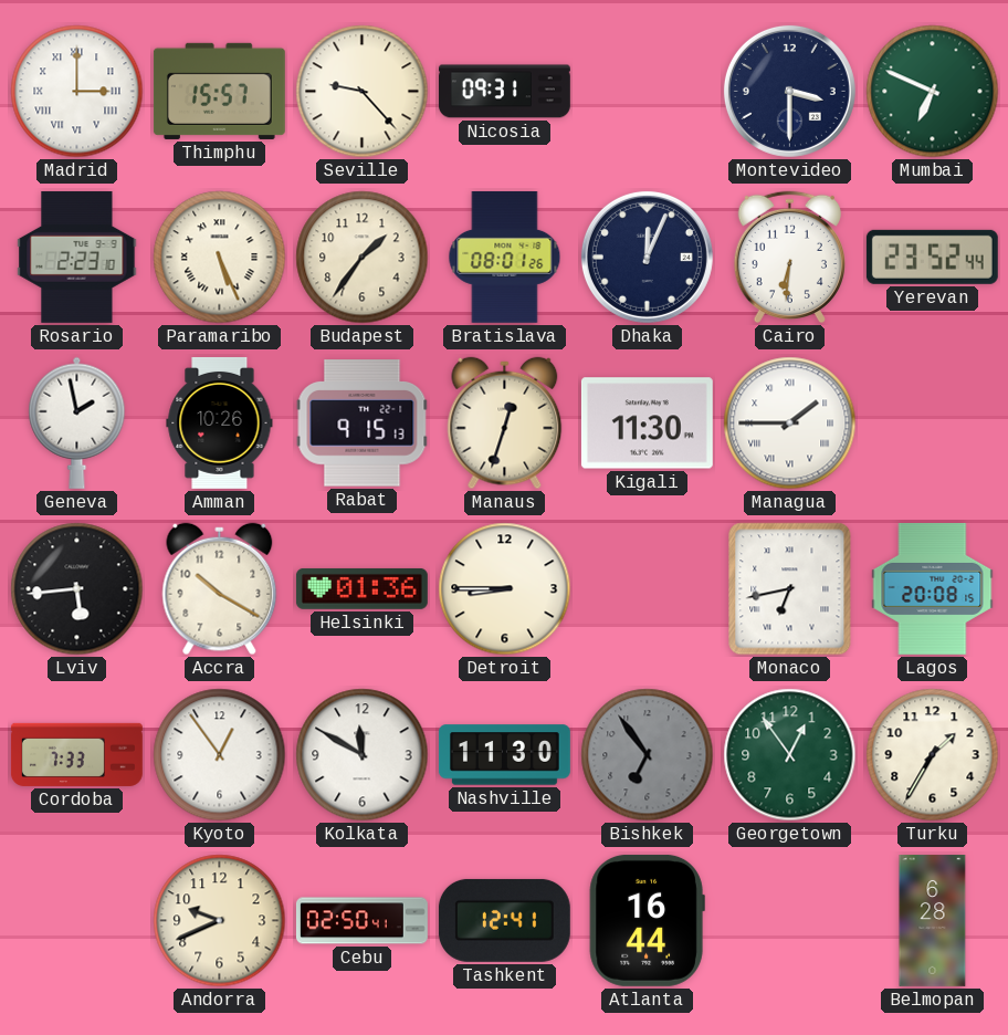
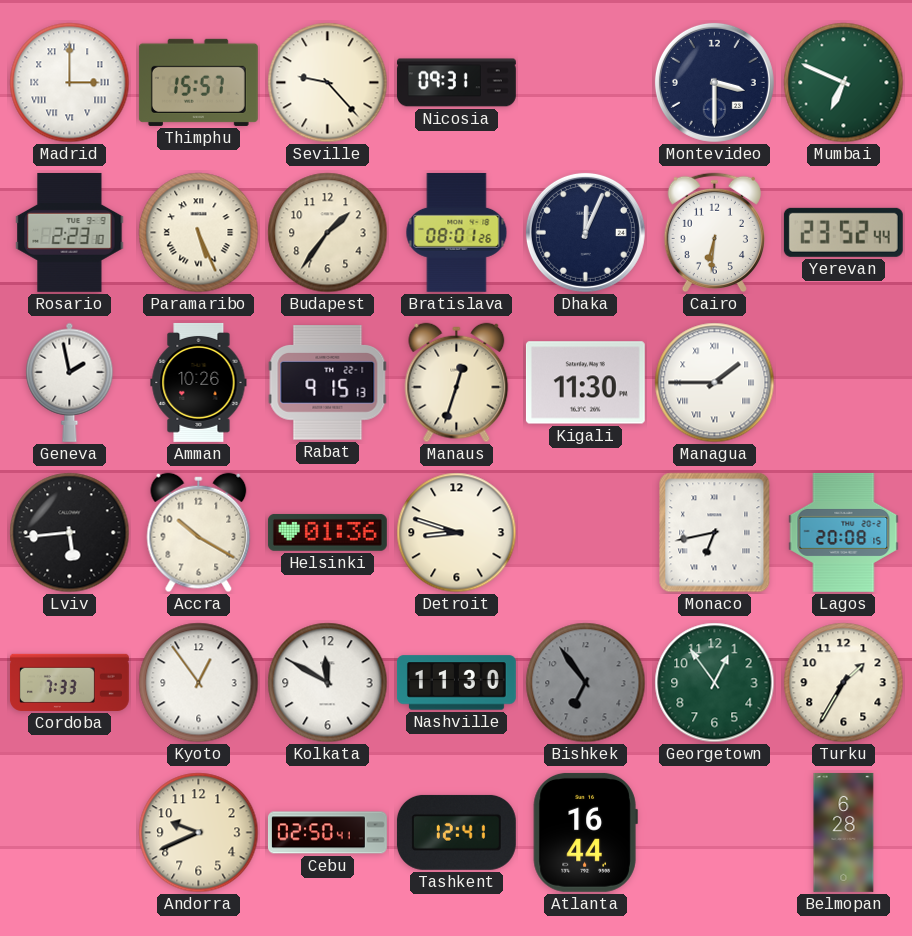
Detroit: 8:45 -> 8:48 (457, 533)
